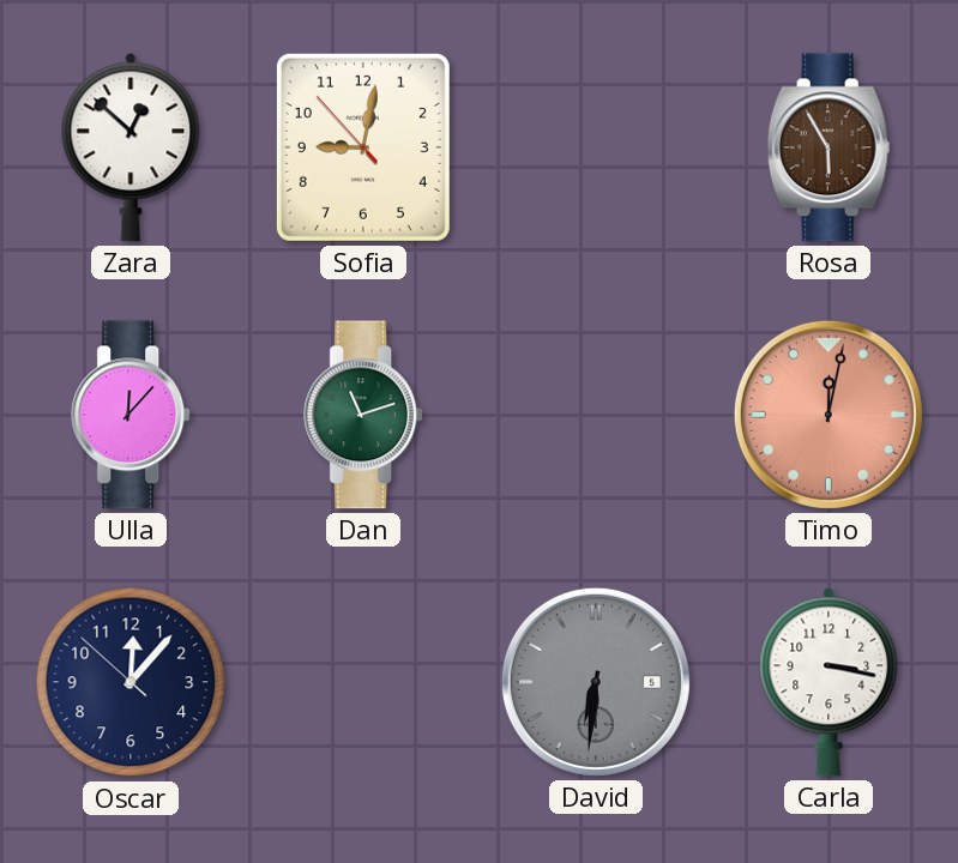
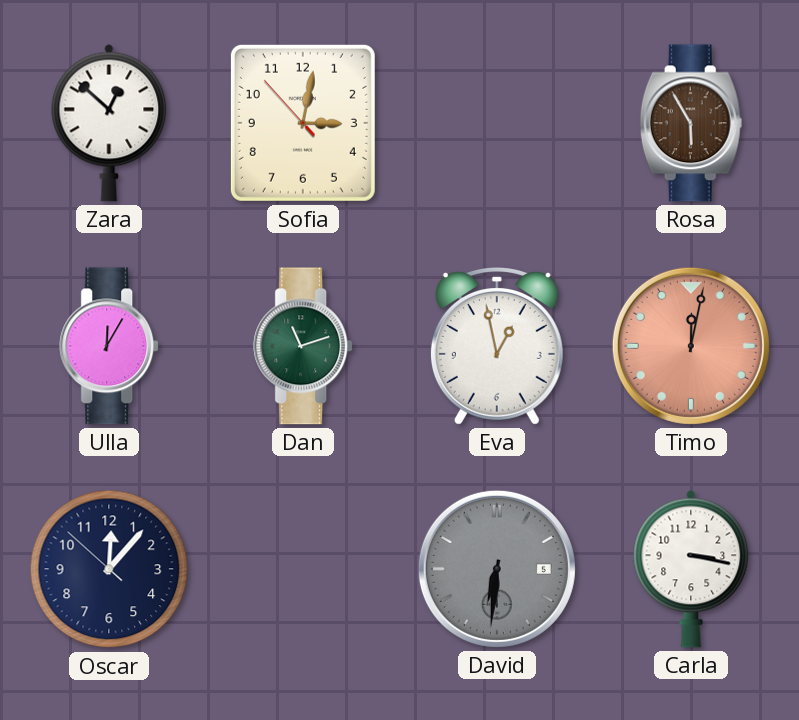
Sofia: 9:01 -> 3:01 (303, 123)
Ulla: 12:07 -> 12:05 (110, 346)
Eva: none -> 12:58 (497, 346)
